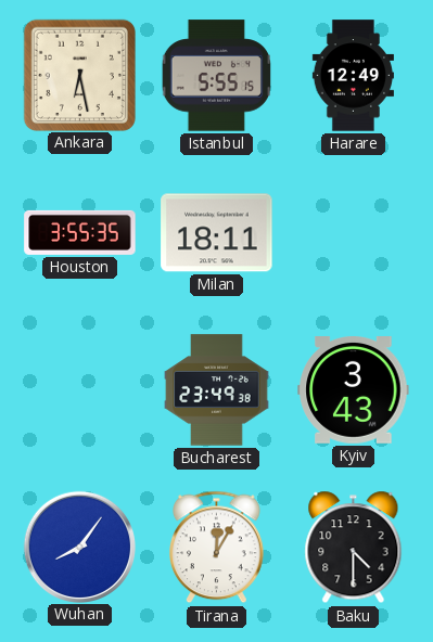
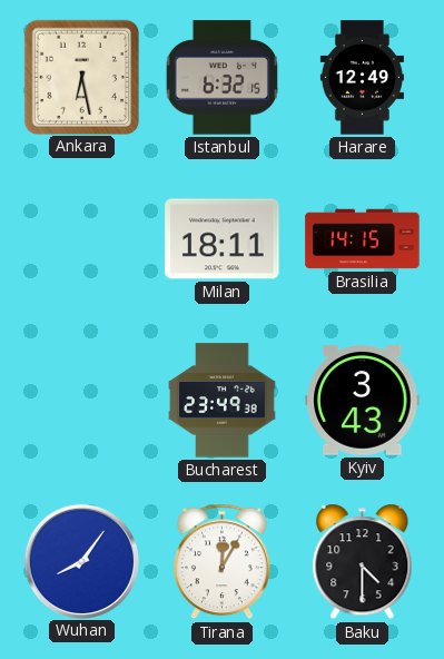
Istanbul: 5:55 -> 6:32 (221, 78)
Houston: 3:55 -> none (80, 232)
Brasilia: none -> 14:15 (363, 239)
